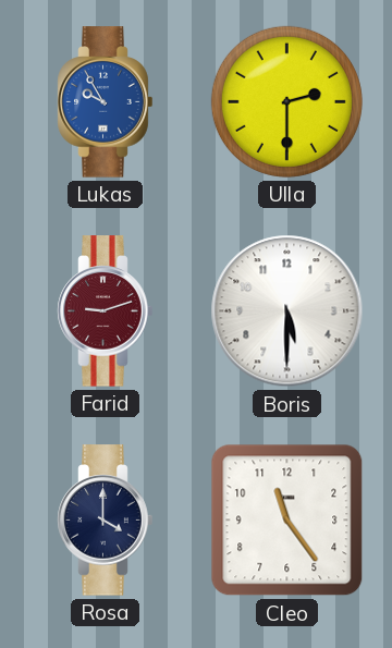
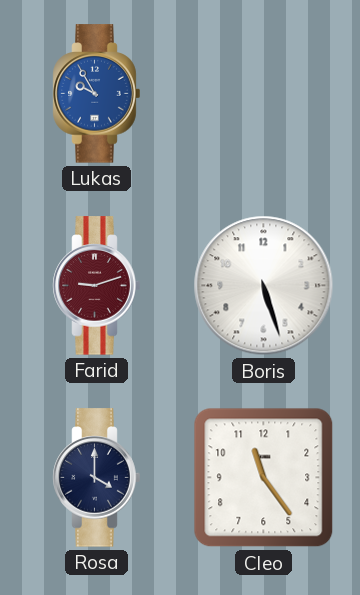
Ulla: 2:30 -> none (286, 101)
Boris: 5:30 -> 5:27 (264, 286)
